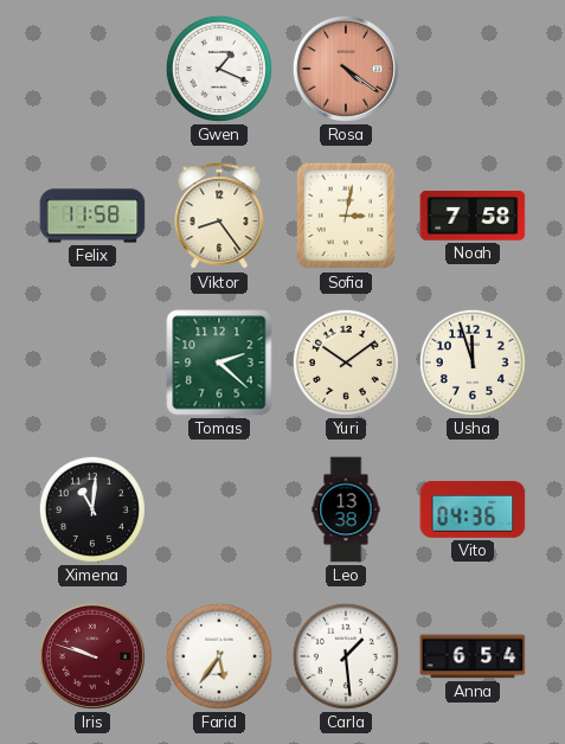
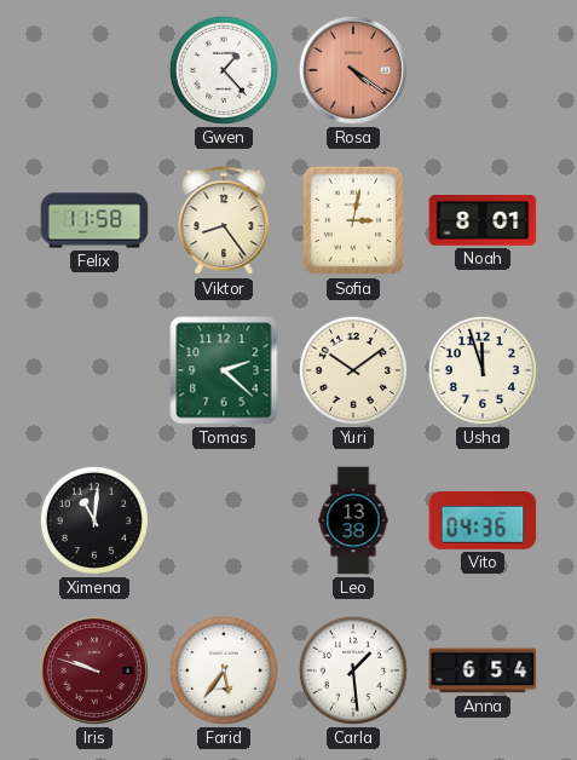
Gwen: 1:19 -> 1:23 (224, 70)
Noah: 7:58 -> 8:01 (483, 221)
